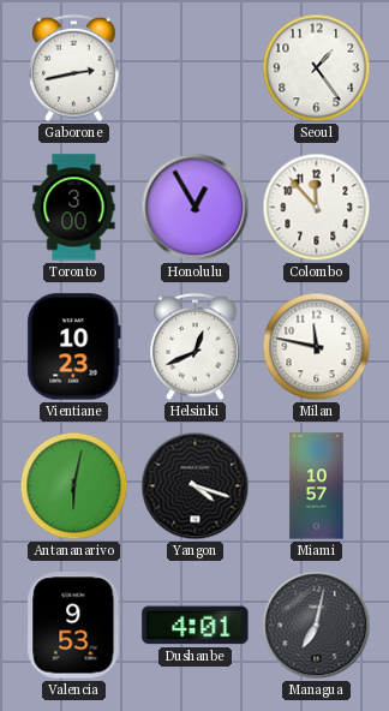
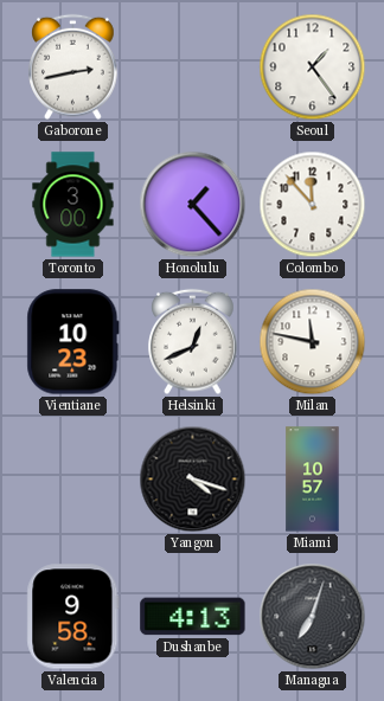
Honolulu: 12:55 -> 1:23 (193, 205)
Antananarivo: 6:02 -> none (74, 486)
Valencia: 9:53 -> 9:58 (73, 617)
Dushanbe: 4:01 -> 4:13 (193, 617)
Managua: 7:02 -> 7:03 (313, 617)
